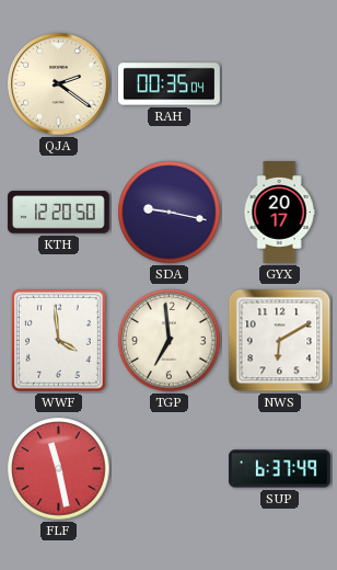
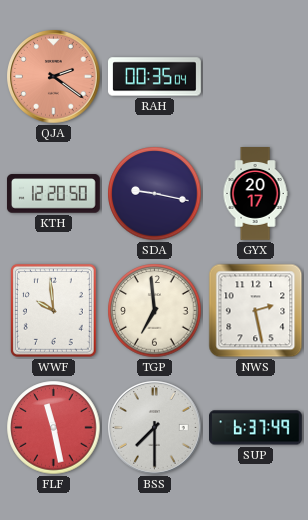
QJA dial: cream -> salmon (54, 77)
WWF: 3:59 -> 9:59 (53, 310)
NWS: 6:10 -> 2:28 (256, 311)
BSS: none -> 7:30 (155, 428)
